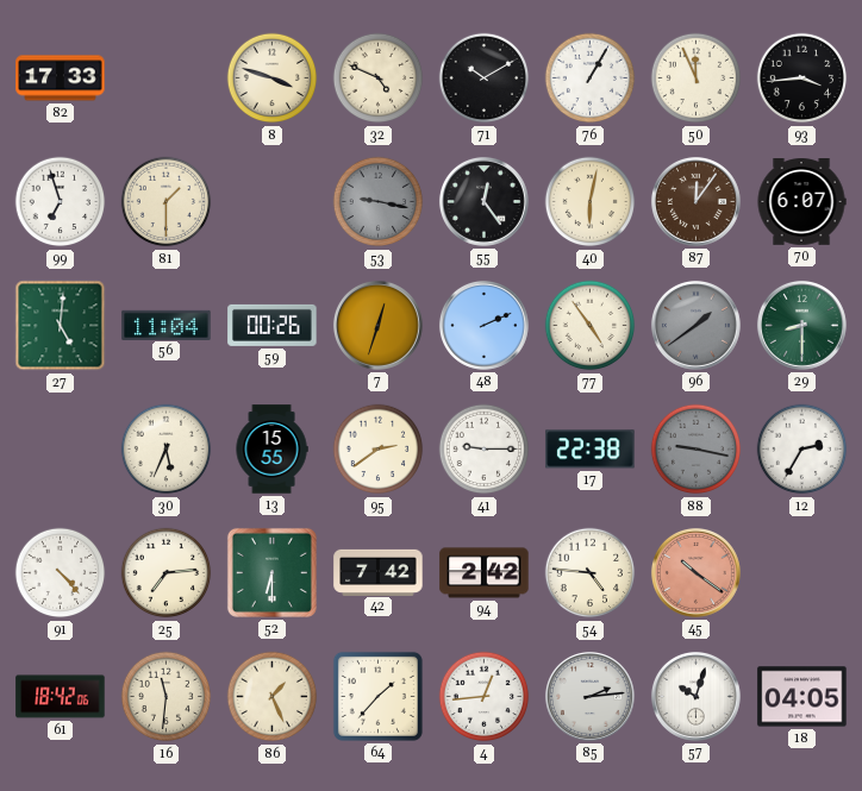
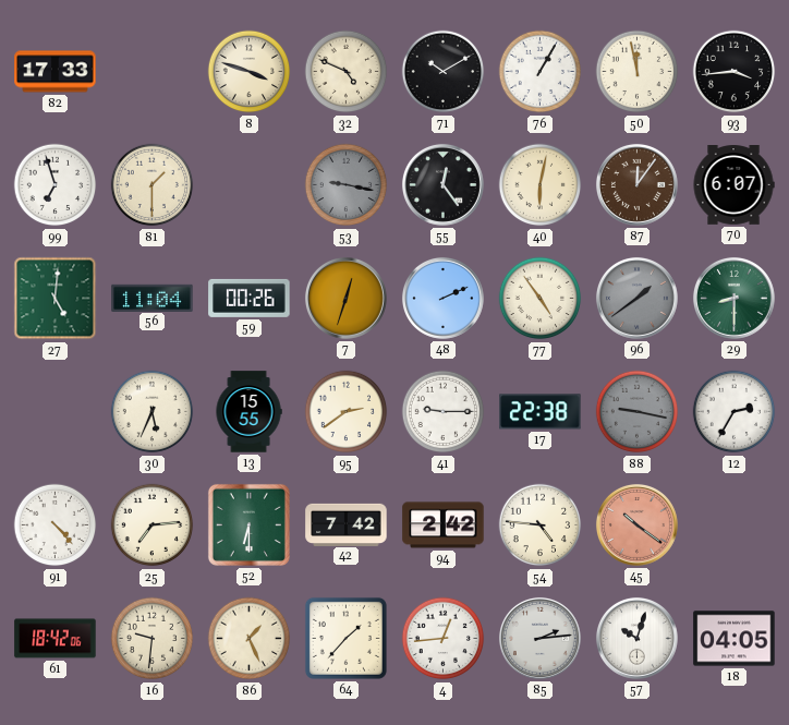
50: 11:56 -> 11:58 (638, 72)
16: 11:31 -> 9:31 (153, 639)
